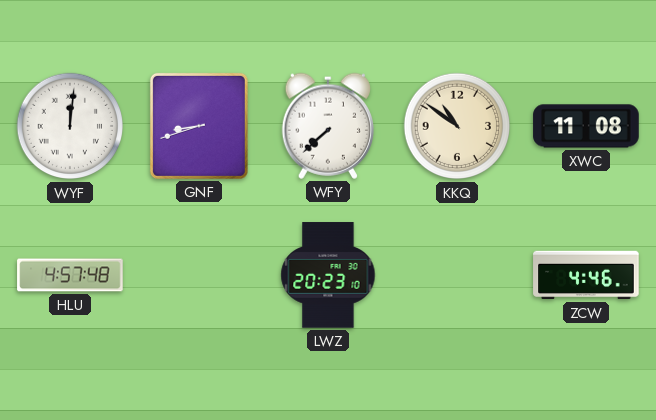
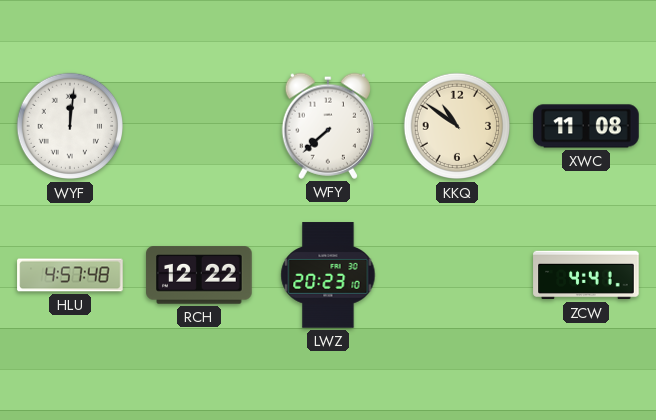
GNF: 8:42 -> none (199, 126)
RCH: none -> 12:22 (199, 275)
ZCW: 4:46 -> 4:41 (586, 275)
